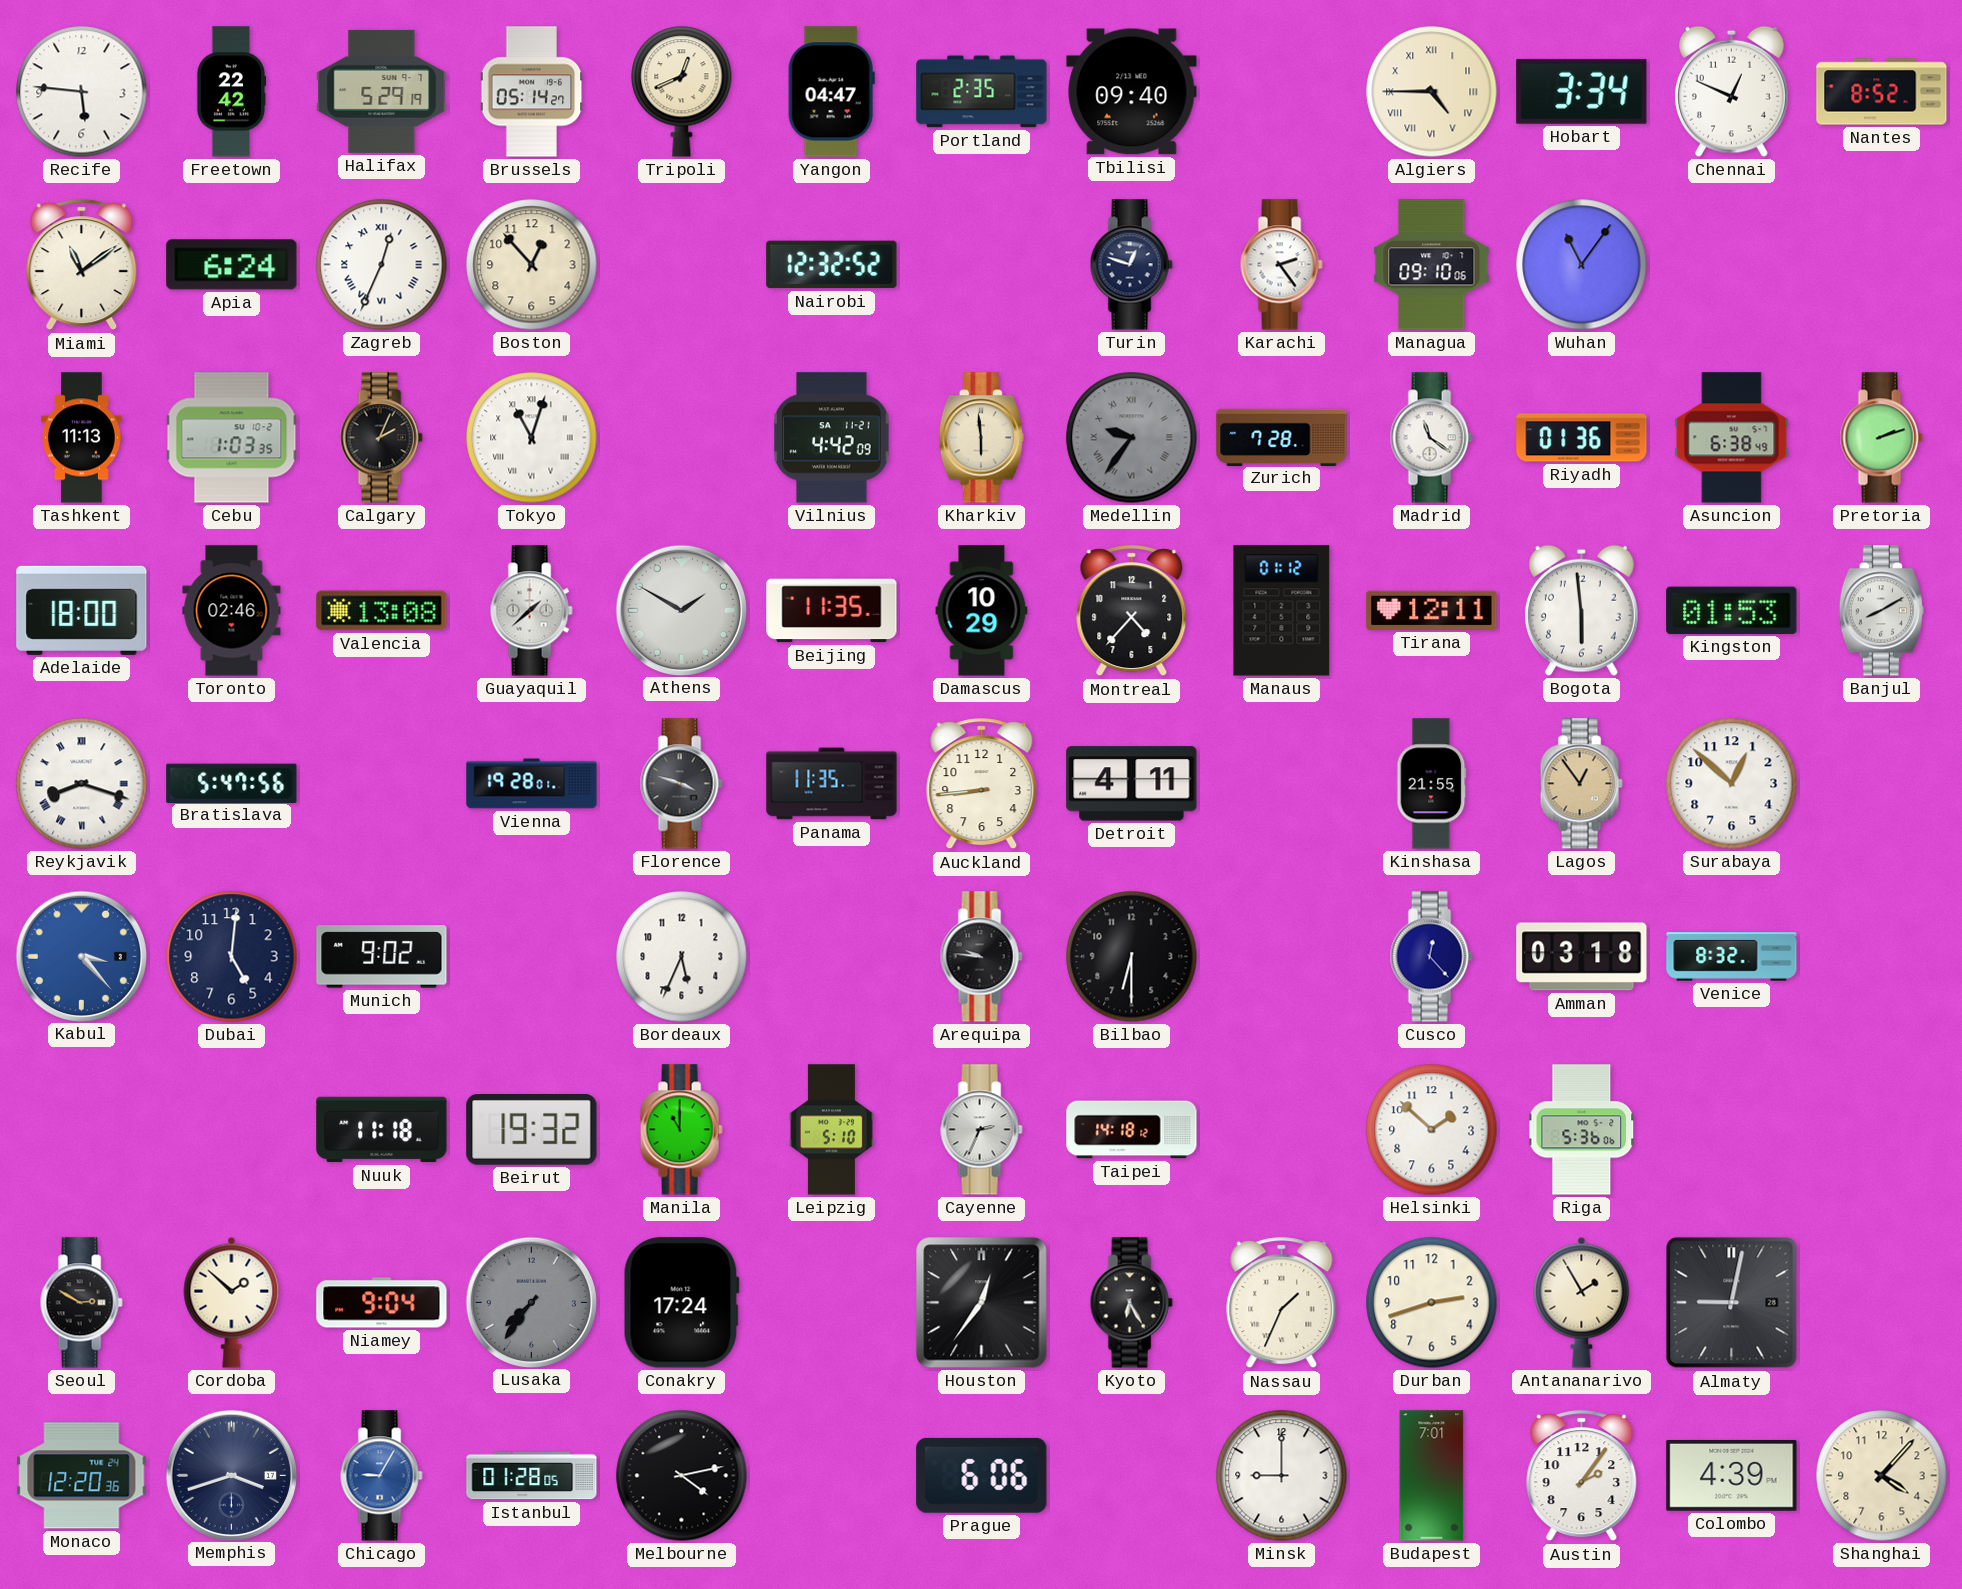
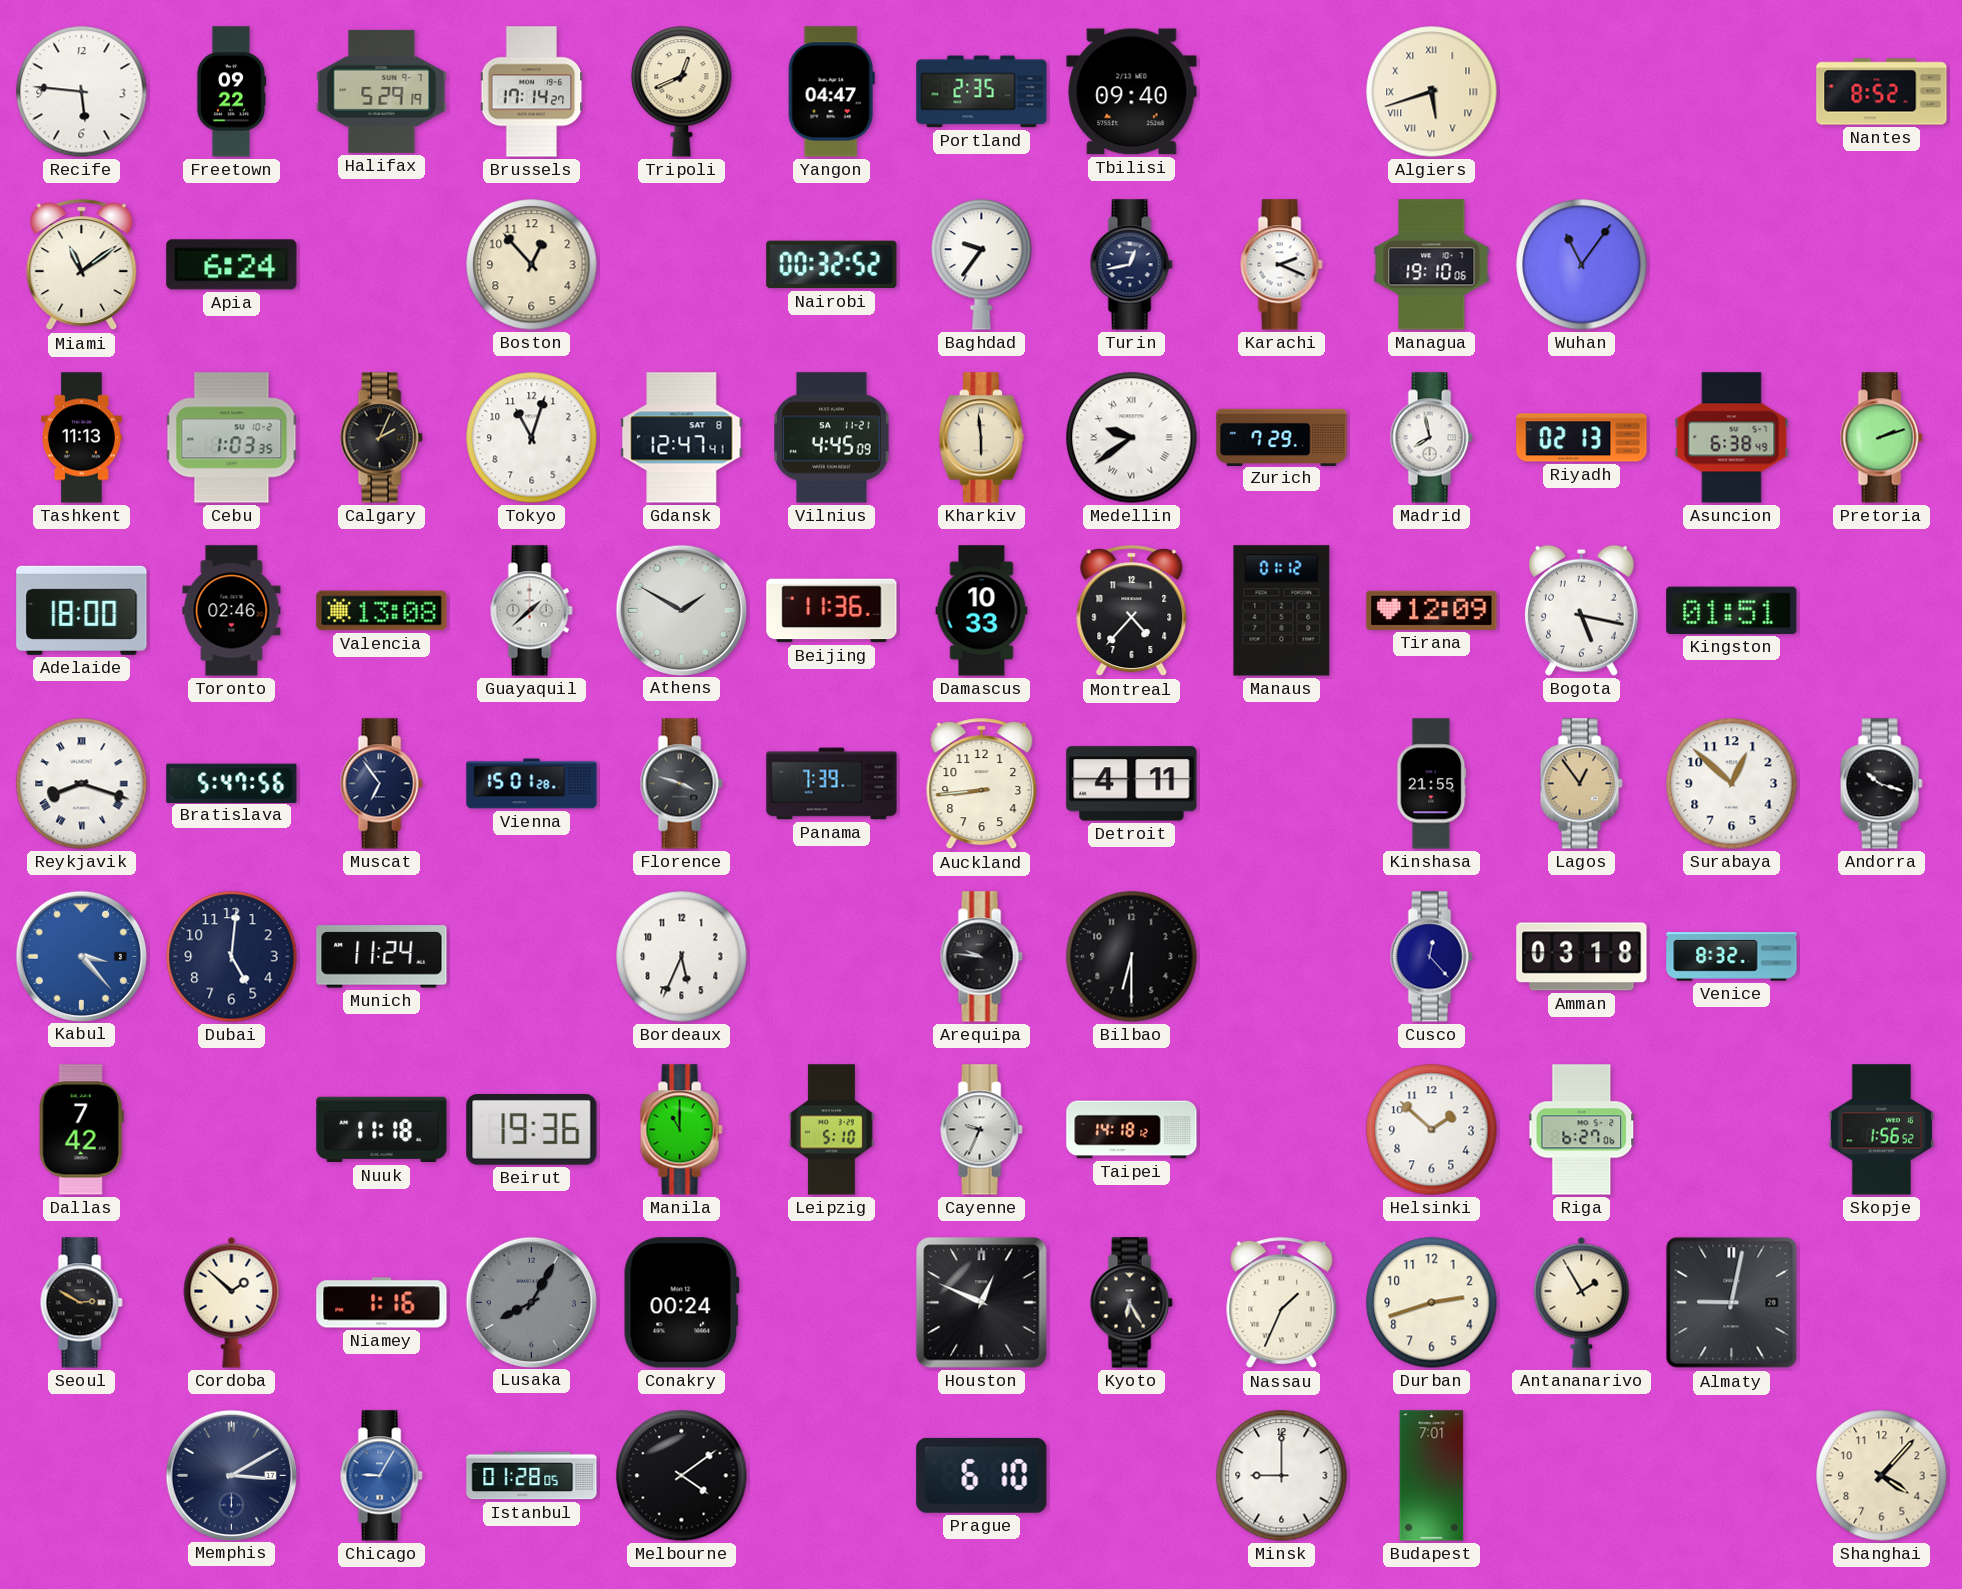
Freetown: 22:42 -> 09:22 (231, 92)
Brussels: 05:14 -> 17:14 (532, 92)
Algiers: 4:45 -> 5:42 (1432, 92)
Hobart: 3:34 -> none (1582, 91)
Chennai: 12:49 -> none (1731, 91)
Zagreb: 12:34 -> none (382, 265)
Nairobi: 12:32 -> 00:32 (832, 265)
Baghdad: none -> 9:36 (982, 265)
Turin: 12:48 -> 12:43 (1131, 265)
Karachi: 2:24 -> 2:19 (1281, 265)
Managua: 09:10 -> 19:10 (1432, 265)
Tokyo numerals: Roman -> Arabic (532, 438)
Gdansk: none -> 12:47 (682, 438)
Vilnius: 4:42 -> 4:45 (832, 438)
Medellin: 9:36 -> 9:39 (1132, 438)
Medellin dial: grey -> white (1132, 438)
Zurich: 7:28 -> 7:29 (1282, 437)
Madrid: 11:21 -> 7:58 (1431, 438)
Riyadh: 01:36 -> 02:13 (1582, 438)
Beijing: 11:35 -> 11:36 (832, 611)
Damascus: 10:29 -> 10:33 (982, 611)
Tirana: 12:11 -> 12:09 (1432, 610)
Bogota: 5:59 -> 5:17 (1581, 610)
Kingston: 01:53 -> 01:51 (1732, 610)
Banjul: 8:10 -> none (1881, 611)
Muscat: none -> 6:54 (381, 784)
Vienna: 19:28 -> 15:01 (532, 784)
Panama: 11:35 -> 7:39 (832, 784)
Andorra: none -> 10:18 (1881, 784)
Munich: 9:02 -> 11:24 (382, 957)
Dallas: none -> 7:42 (81, 1130)
Beirut: 19:32 -> 19:36 (532, 1130)
Cayenne: 2:34 -> 9:34 (981, 1130)
Riga: 5:36 -> 6:27 (1582, 1130)
Skopje: none -> 1:56 (1881, 1130)
Niamey: 9:04 -> 1:16 (382, 1303)
Lusaka: 7:36 -> 8:05 (531, 1302)
Conakry: 17:24 -> 00:24 (681, 1303)
Houston: 12:36 -> 12:49 (982, 1303)
Monaco: 12:20 -> none (82, 1476)
Memphis: 3:42 -> 3:10 (231, 1475)
Melbourne: 4:13 -> 4:09 (682, 1476)
Prague: 6:06 -> 6:10 (982, 1475)
Austin: 2:06 -> none (1582, 1476)
Colombo: 4:39 -> none (1732, 1475)
